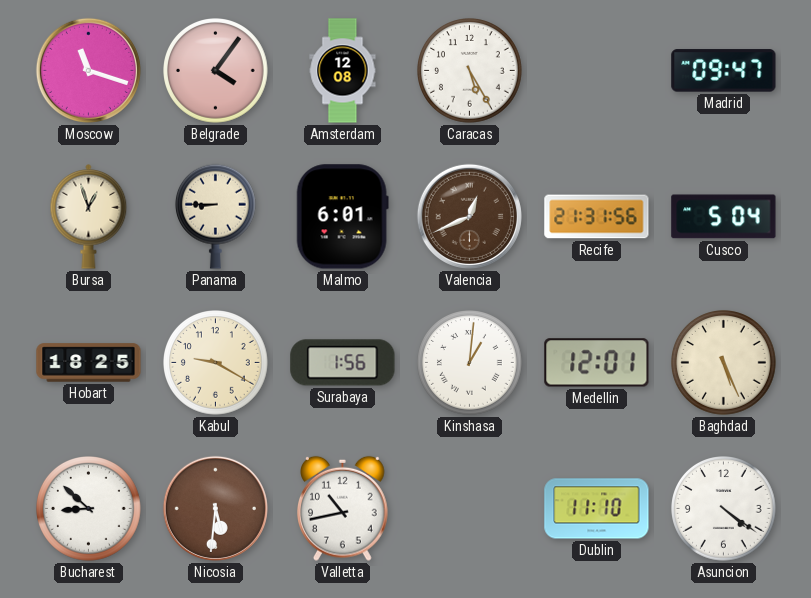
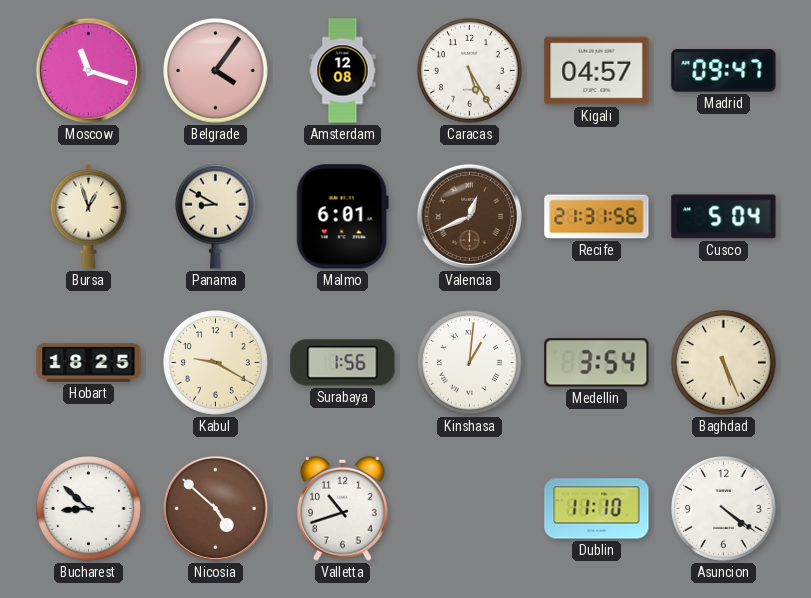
Kigali: none -> 04:57 (597, 71)
Panama: 8:45 -> 8:50 (215, 216)
Medellin: 12:01 -> 3:54 (597, 363)
Nicosia: 5:31 -> 4:52 (215, 508)
Valletta: 10:43 -> 10:42 (343, 508)
